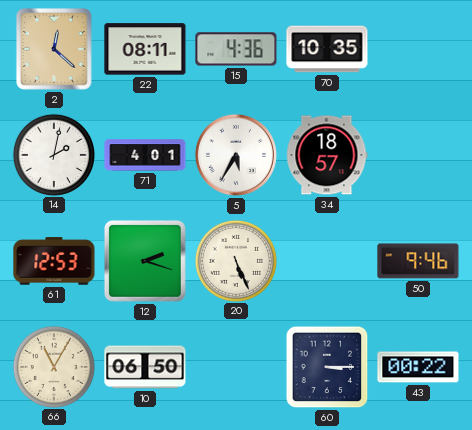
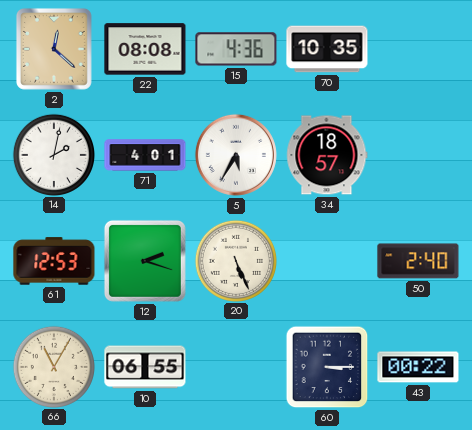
22: 08:11 -> 08:08 (145, 49)
50: 9:46 -> 2:40 (418, 261)
10: 06:50 -> 06:55 (145, 367)
